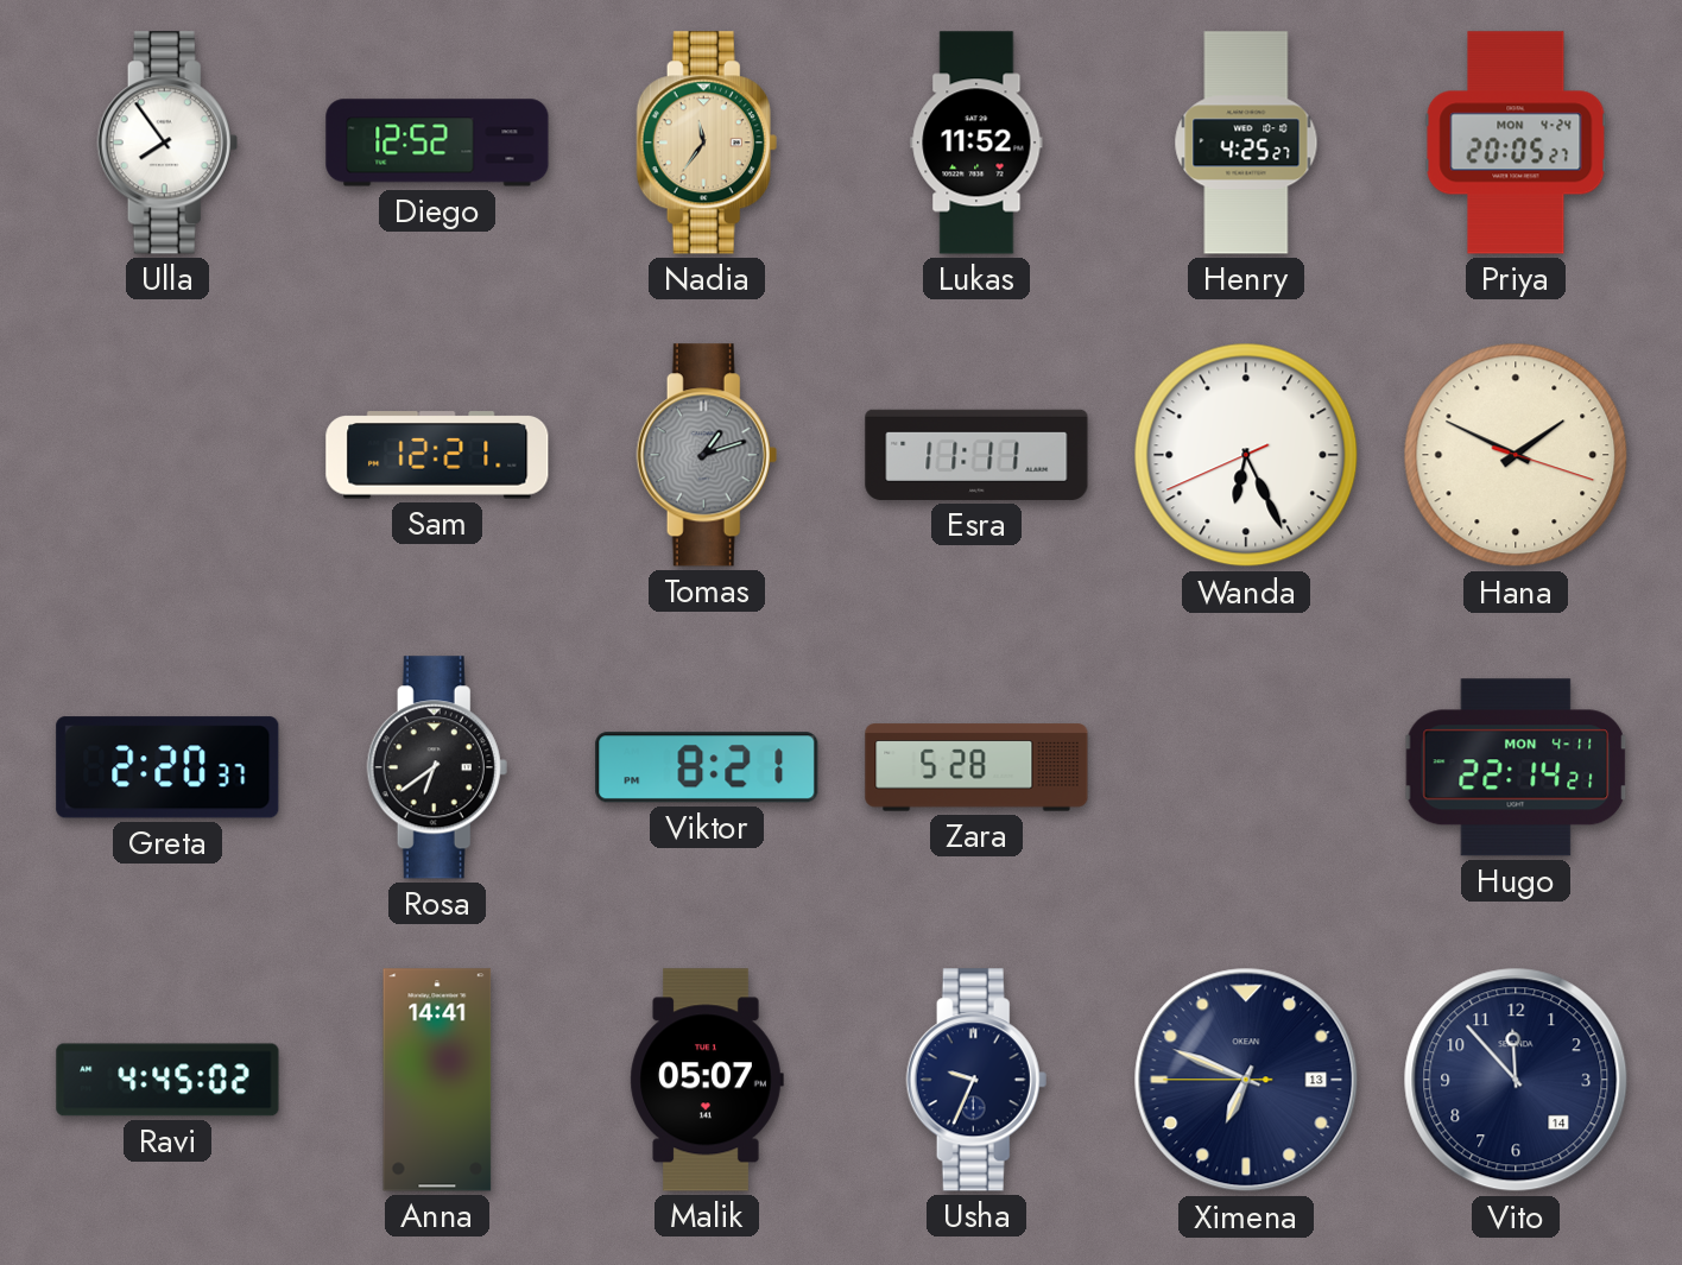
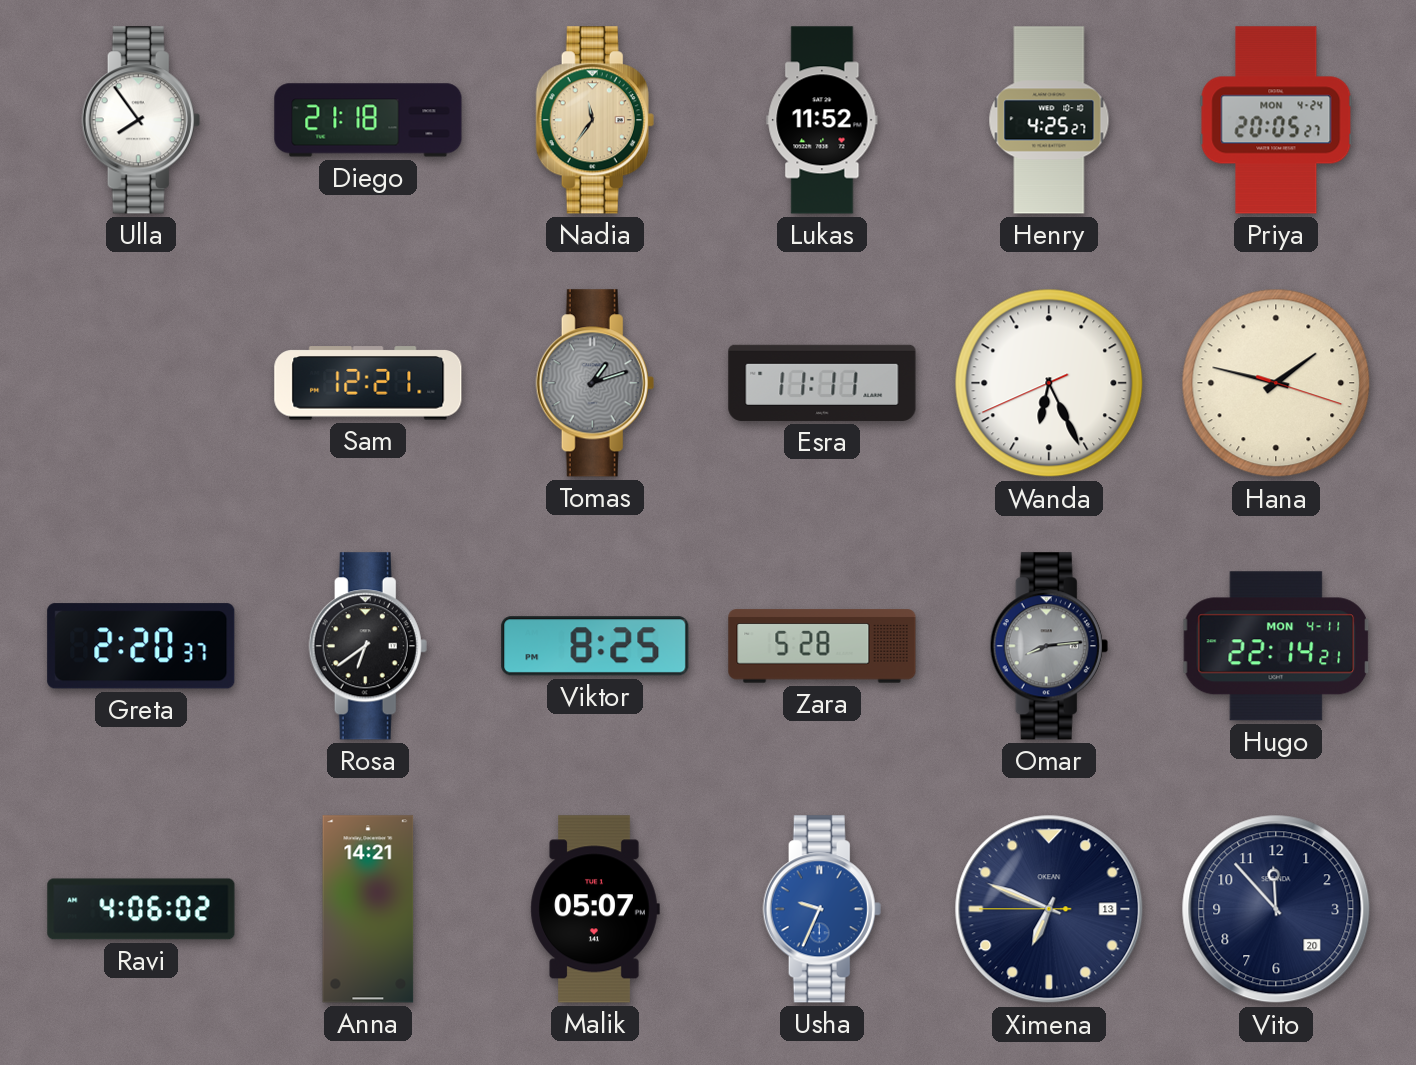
Diego: 12:52 -> 21:18 (368, 120)
Hana: 1:49 -> 1:47 (1276, 383)
Viktor: 8:21 -> 8:25 (595, 646)
Omar: none -> 8:14 (1049, 646)
Ravi: 4:45 -> 4:06 (141, 909)
Anna: 14:41 -> 14:21 (368, 909)
Usha dial: navy -> blue (822, 909)
Vito date: 14 -> 20 (1276, 909)
